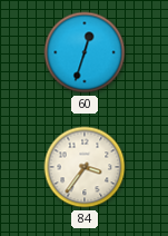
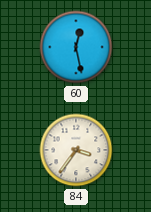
60: 12:33 -> 12:28 (76, 47)
